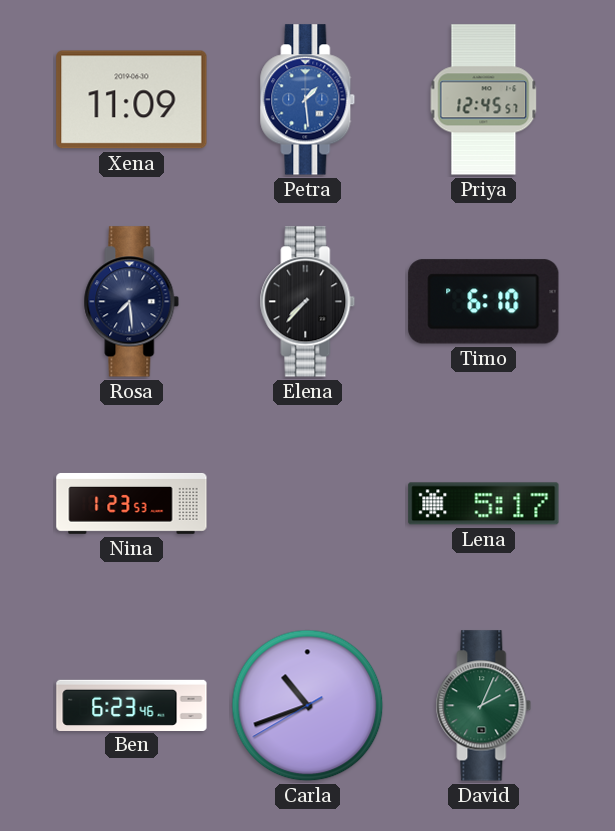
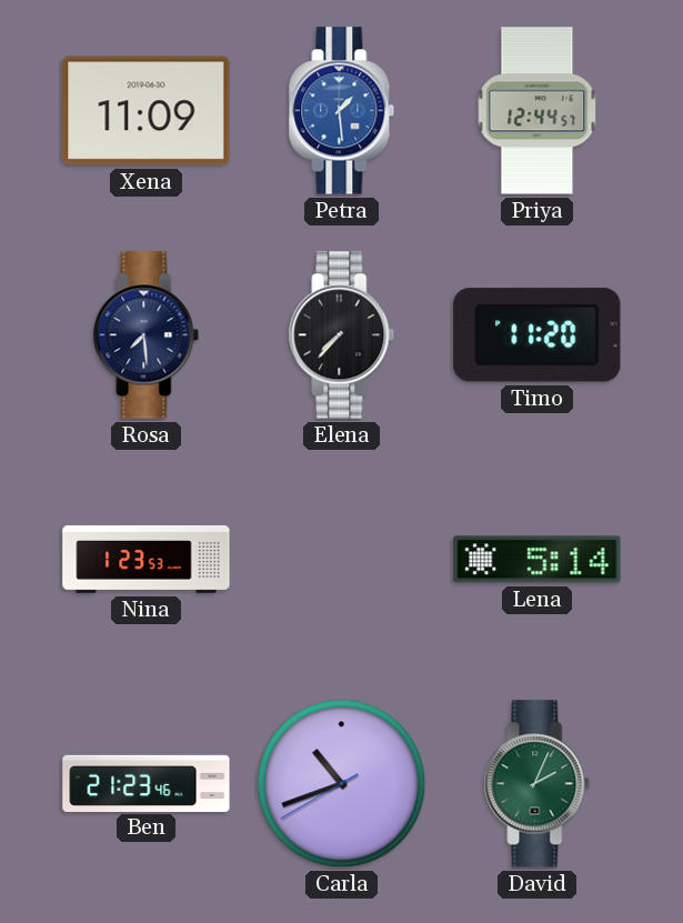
Priya: 12:45 -> 12:44 (538, 111)
Timo: 6:10 -> 11:20 (538, 335)
Lena: 5:17 -> 5:14 (538, 560)
Ben: 6:23 -> 21:23 (147, 783)
